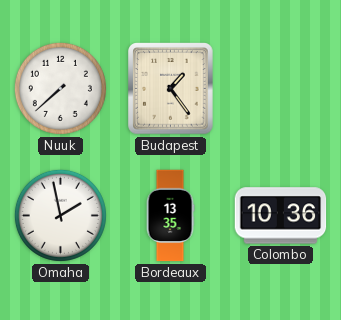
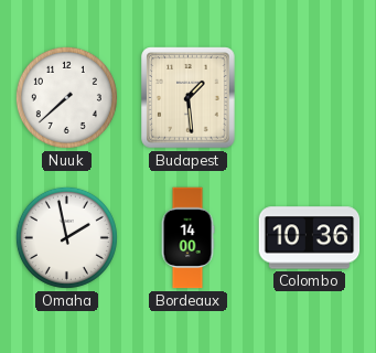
Budapest: 1:24 -> 1:29 (189, 98)
Bordeaux: 13:35 -> 14:00 (187, 238)
